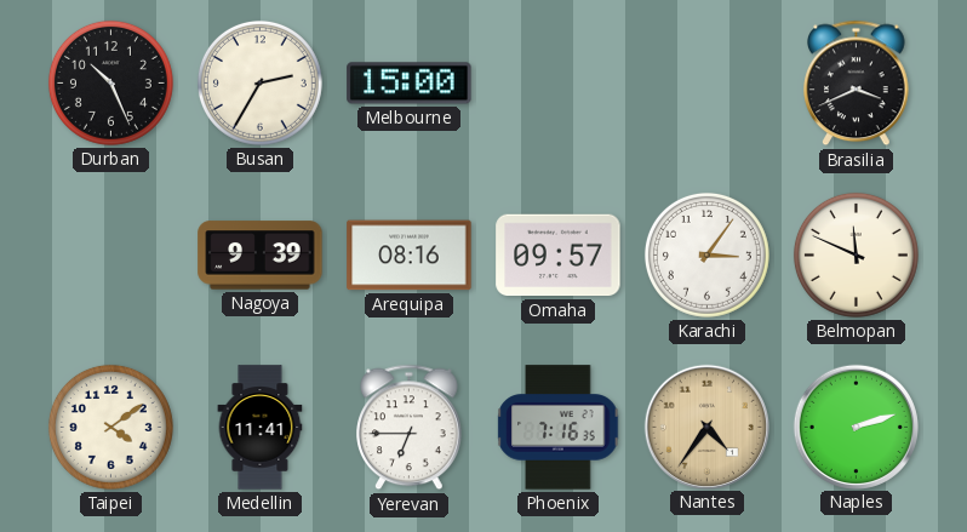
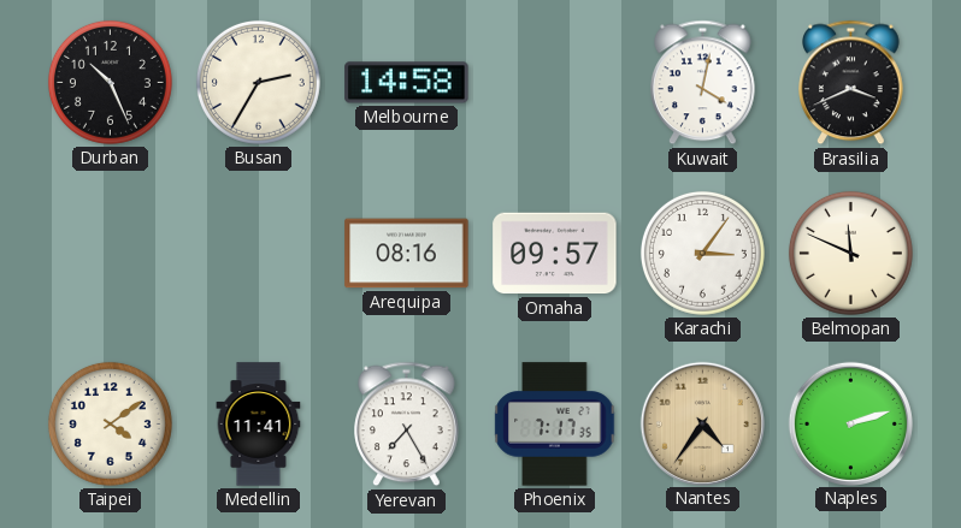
Melbourne: 15:00 -> 14:58 (407, 83)
Kuwait: none -> 4:02 (703, 83)
Nagoya: 9:39 -> none (261, 256)
Yerevan: 6:45 -> 7:25 (407, 425)
Phoenix: 7:16 -> 7:17 (555, 425)
